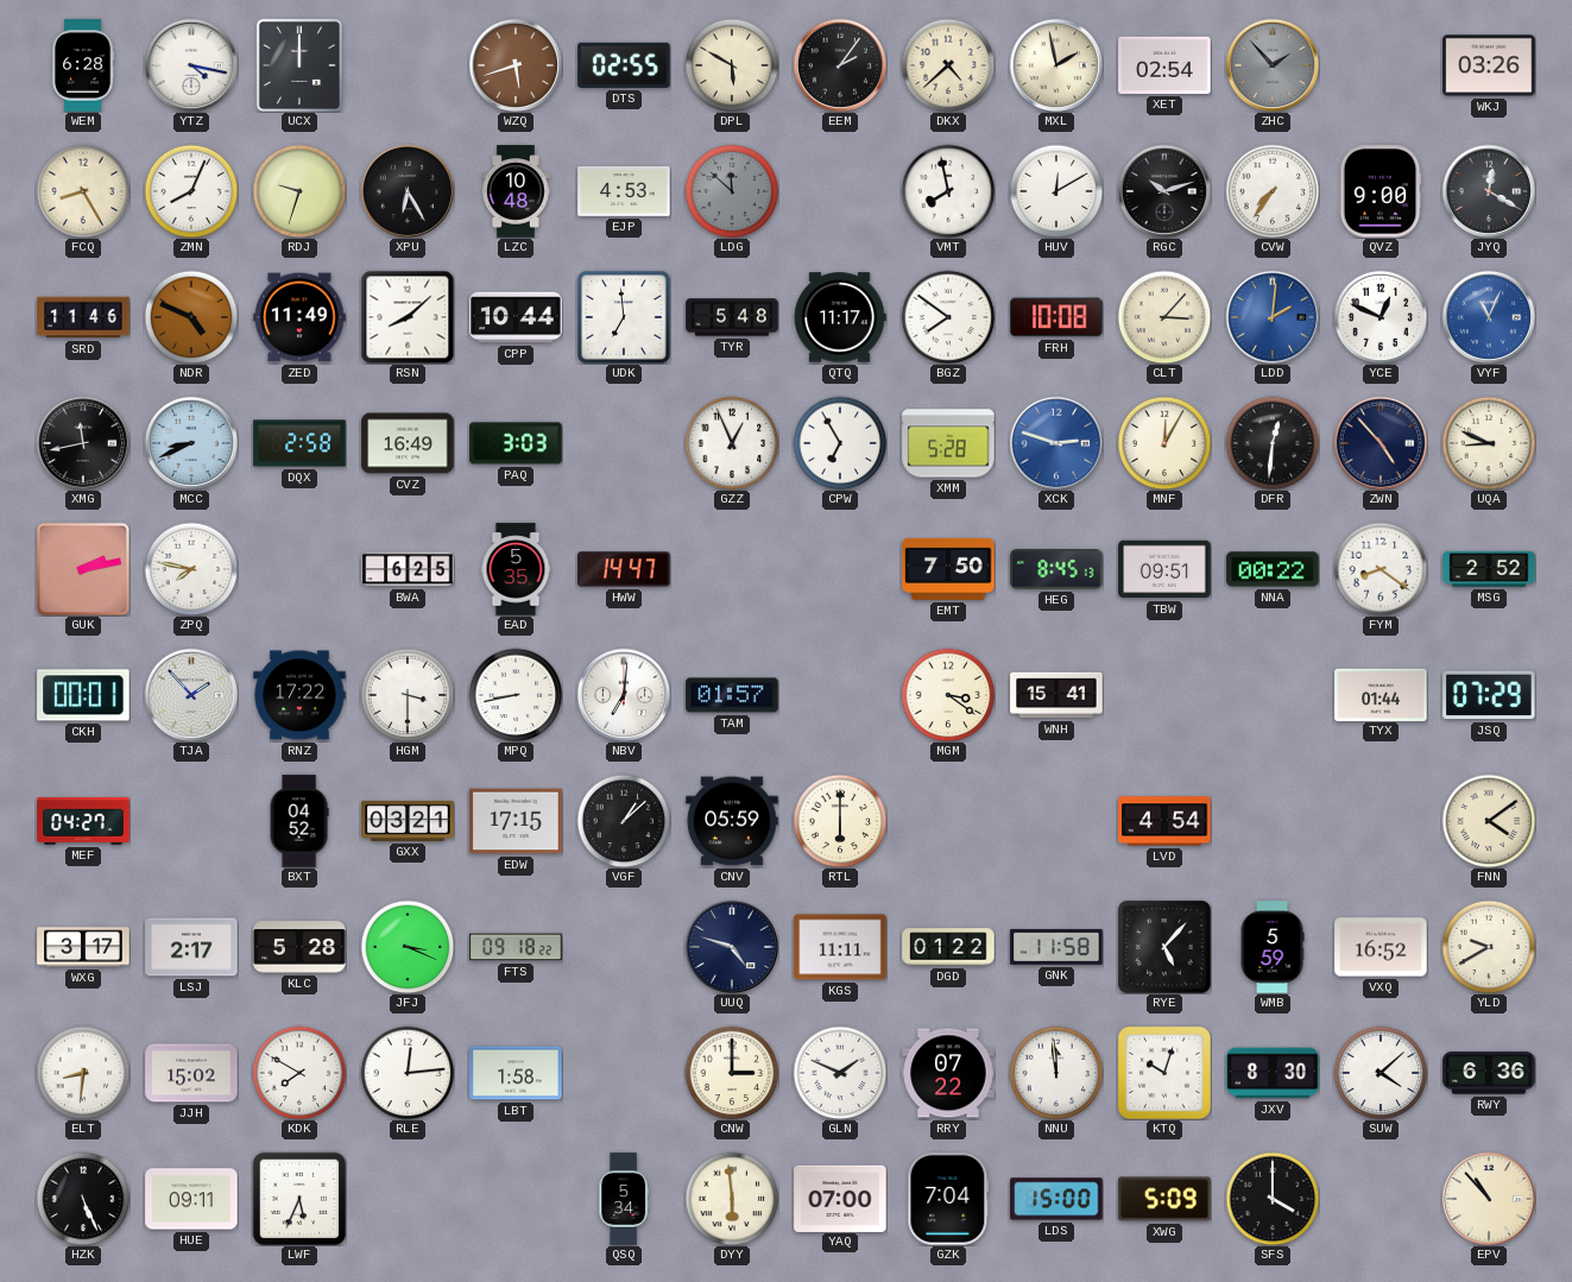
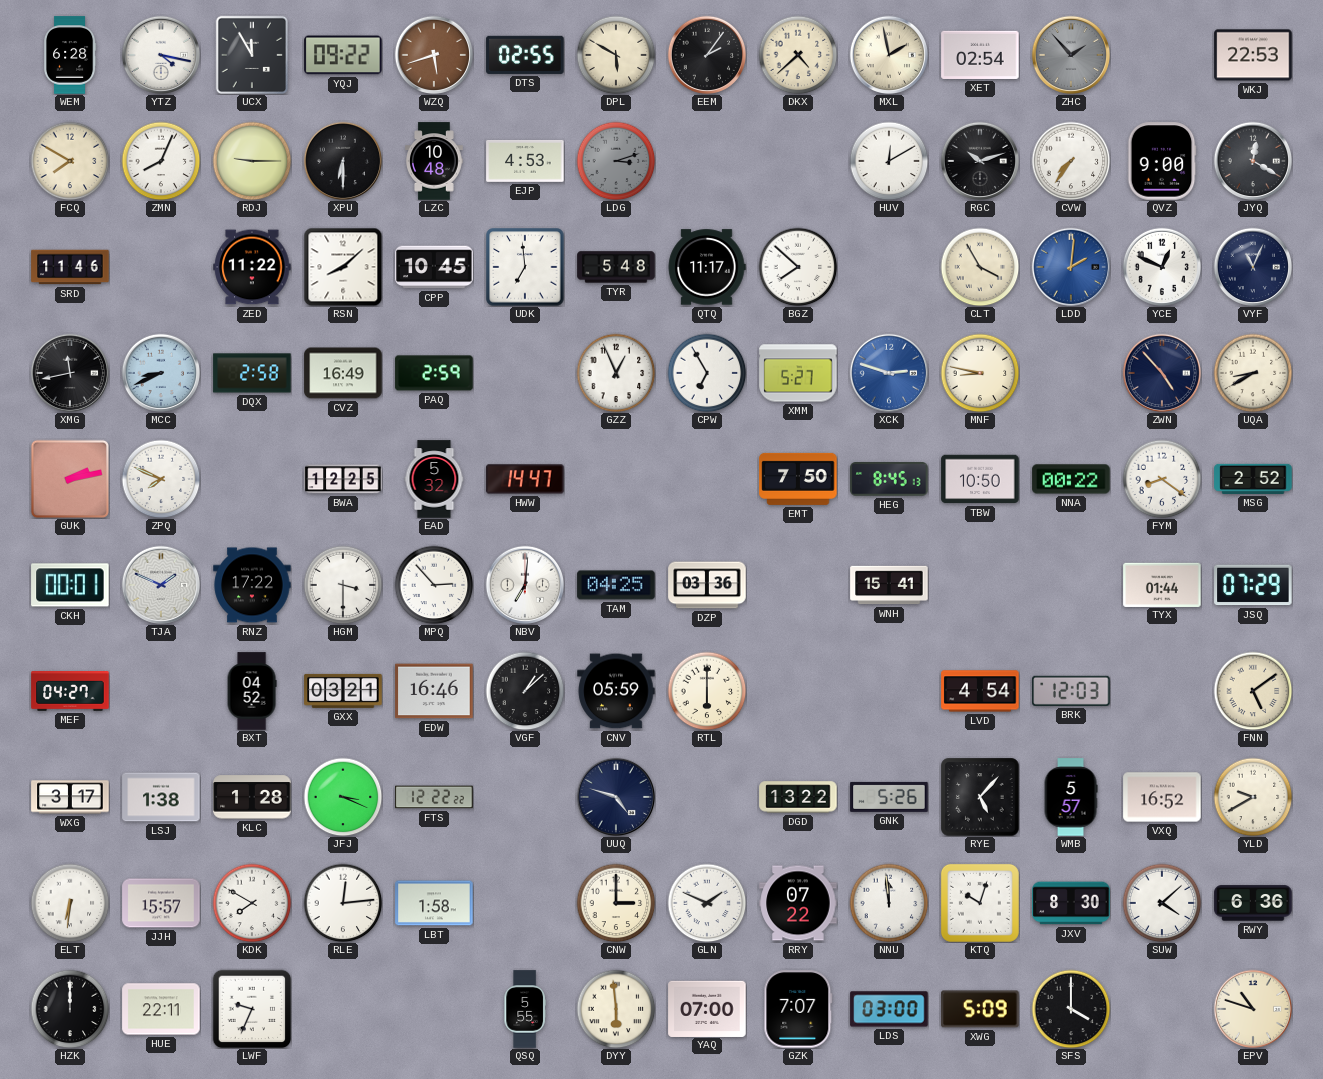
UCX: 12:00 -> 11:55 (252, 55)
YQJ: none -> 09:22 (343, 55)
WKJ: 03:26 -> 22:53 (1253, 55)
FCQ: 8:25 -> 7:50 (70, 161)
RDJ: 9:33 -> 9:15 (252, 161)
XPU: 6:25 -> 6:30 (342, 160)
LDG: 11:52 -> 3:12 (616, 161)
VMT: 7:58 -> none (948, 191)
NDR: 4:49 -> none (191, 317)
ZED: 11:49 -> 11:22 (252, 267)
CPP: 10:44 -> 10:45 (434, 267)
BGZ: 7:51 -> 7:52 (798, 267)
FRH: 10:08 -> none (1056, 317)
CLT: 3:07 -> 3:55 (980, 267)
VYF dial: blue -> navy (1252, 266)
PAQ: 3:03 -> 2:59 (434, 373)
XMM: 5:28 -> 5:27 (798, 373)
MNF: 12:05 -> 8:47 (980, 373)
DFR: 12:31 -> none (1273, 443)
UQA: 8:49 -> 8:40 (1253, 373)
ZPQ: 7:47 -> 7:49 (161, 479)
BWA: 6:25 -> 12:25 (343, 479)
EAD: 5:35 -> 5:32 (434, 479)
TBW: 09:51 -> 10:50 (980, 479)
TJA: 1:53 -> 1:49 (160, 584)
MPQ: 8:43 -> 2:53 (434, 585)
TAM: 01:57 -> 04:25 (616, 585)
DZP: none -> 03:36 (707, 585)
MGM: 3:21 -> none (948, 695)
EDW: 17:15 -> 16:46 (434, 691)
BRK: none -> 12:03 (1071, 691)
FNN: 4:09 -> 5:09 (1253, 691)
LSJ: 2:17 -> 1:38 (161, 797)
KLC: 5:28 -> 1:28 (252, 797)
FTS: 09:18 -> 12:22 (434, 797)
KGS: 11:11 -> none (840, 947)
DGD: 01:22 -> 13:22 (798, 797)
GNK: 11:58 -> 5:26 (889, 797)
WMB: 5:59 -> 5:57 (1071, 797)
ELT: 8:31 -> 6:31 (70, 903)
JJH: 15:02 -> 15:57 (161, 903)
HZK: 5:26 -> 12:00 (70, 1009)
HUE: 09:11 -> 22:11 (161, 1009)
LWF: 5:34 -> 9:34 (252, 1009)
QSQ: 5:34 -> 5:55 (525, 1009)
GZK: 7:04 -> 7:07 (798, 1009)
LDS: 15:00 -> 03:00 (889, 1009)
EPV: 10:53 -> 10:48 (1252, 1008)
